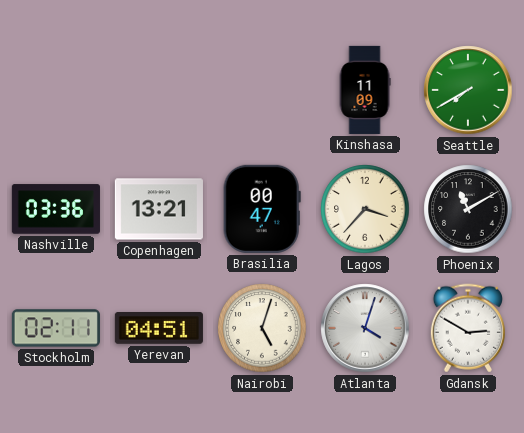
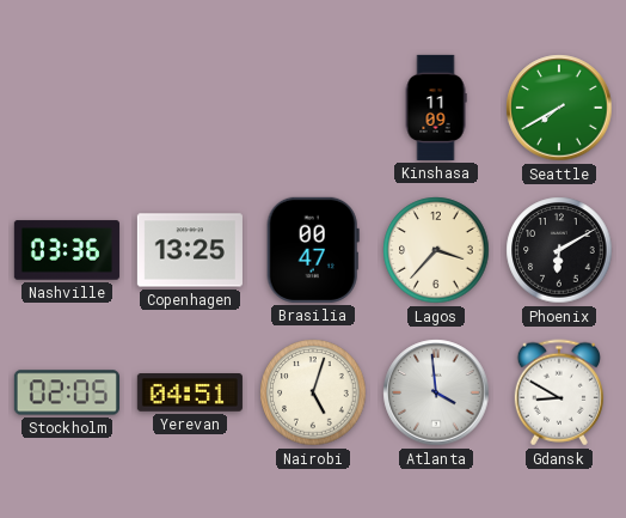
Copenhagen: 13:21 -> 13:25 (190, 250)
Phoenix: 11:10 -> 6:10 (559, 250)
Stockholm: 02:11 -> 02:05 (67, 392)
Atlanta: 4:03 -> 3:59 (436, 392)
Gdansk: 2:50 -> 8:50 (559, 392)
